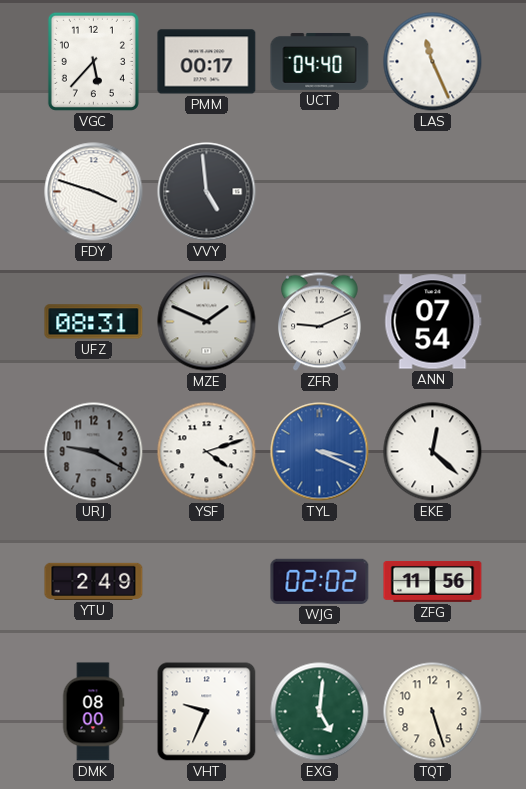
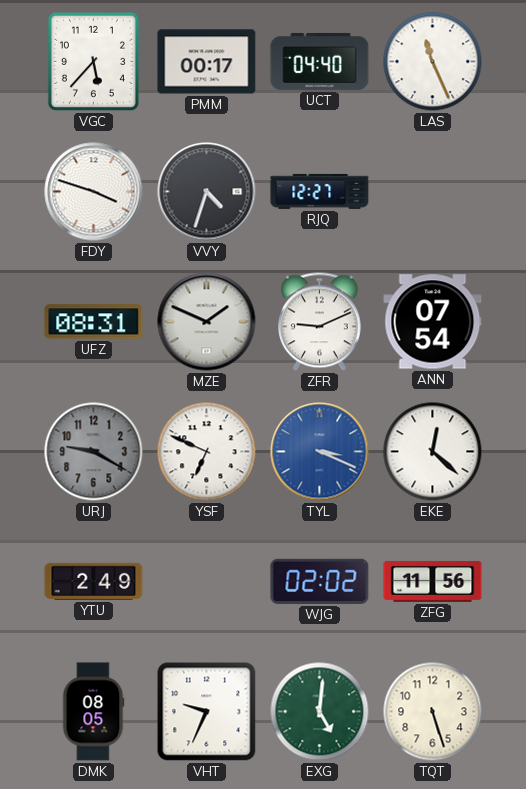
VVY: 4:59 -> 4:33 (207, 192)
RJQ: none -> 12:27 (320, 191)
YSF: 4:12 -> 6:49 (207, 452)
DMK: 08:00 -> 08:05 (93, 712)
